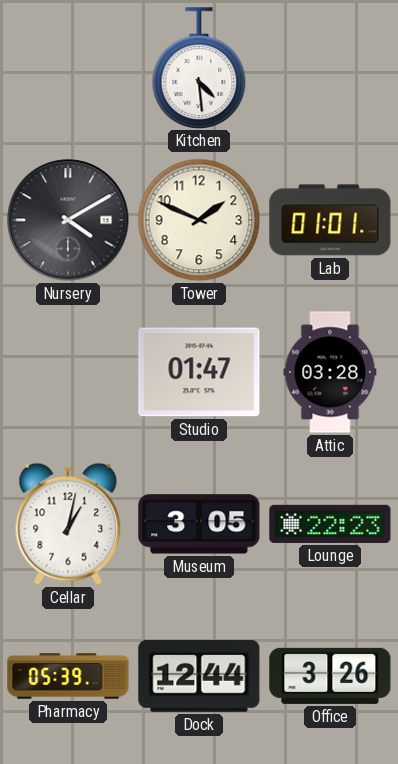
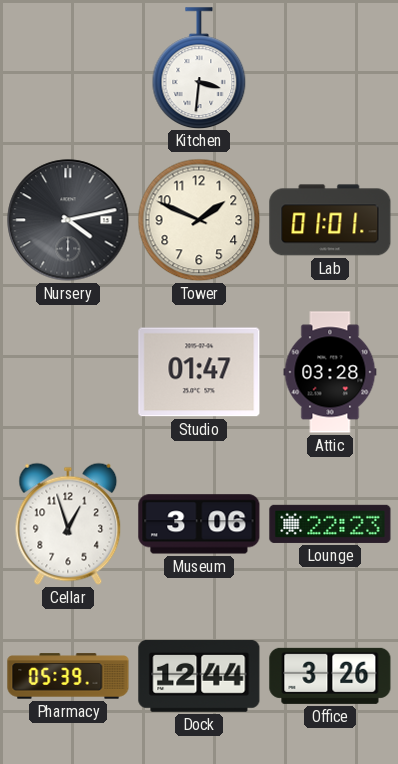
Kitchen: 4:29 -> 3:31 (199, 68)
Nursery: 4:10 -> 4:13 (68, 220)
Cellar: 1:02 -> 12:57 (68, 524)
Museum: 3:05 -> 3:06 (199, 524)
